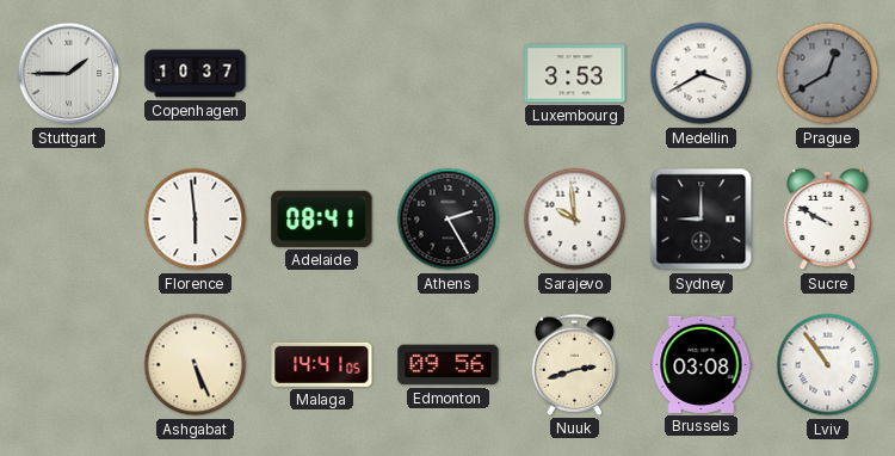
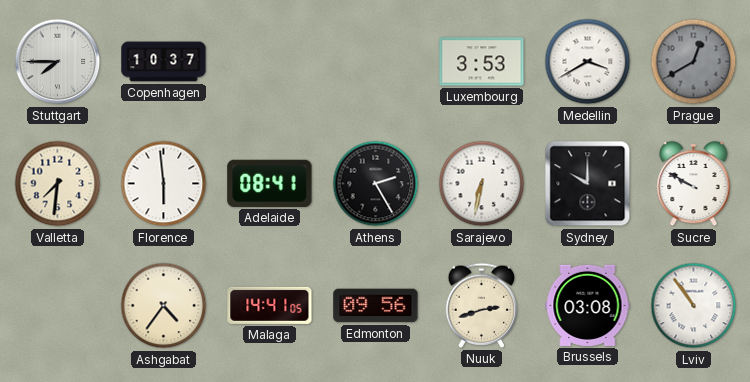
Stuttgart: 1:45 -> 7:45 (58, 62)
Valletta: none -> 7:31 (58, 184)
Sarajevo: 9:59 -> 6:32 (482, 184)
Sydney: 9:00 -> 10:00 (588, 184)
Ashgabat: 5:26 -> 4:36 (164, 306)
